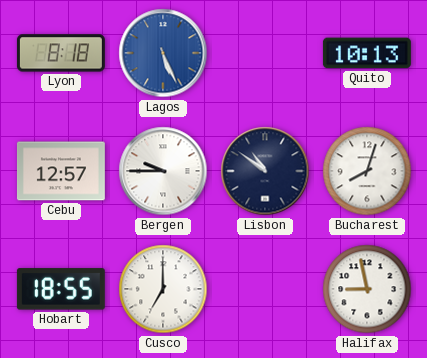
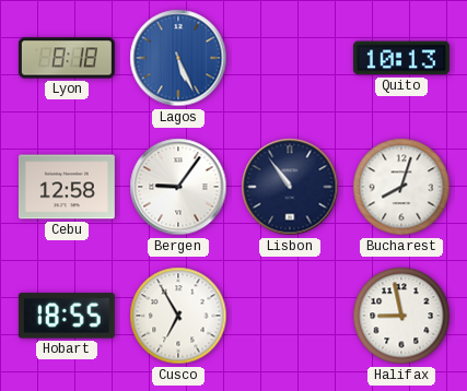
Cebu: 12:57 -> 12:58 (67, 187)
Bergen: 9:45 -> 9:06 (178, 187)
Lisbon: 10:51 -> 10:54 (290, 187)
Cusco: 7:00 -> 6:55 (178, 316)
